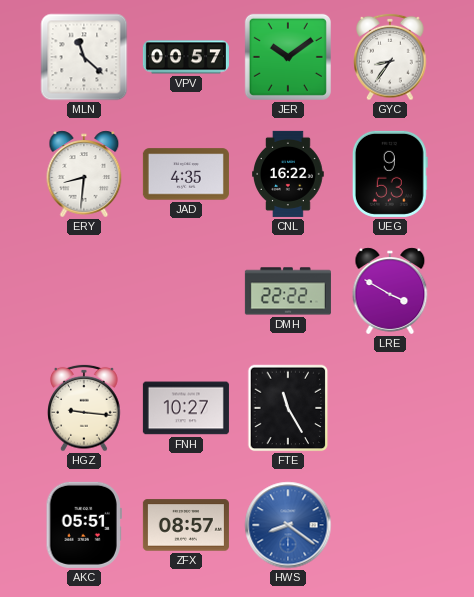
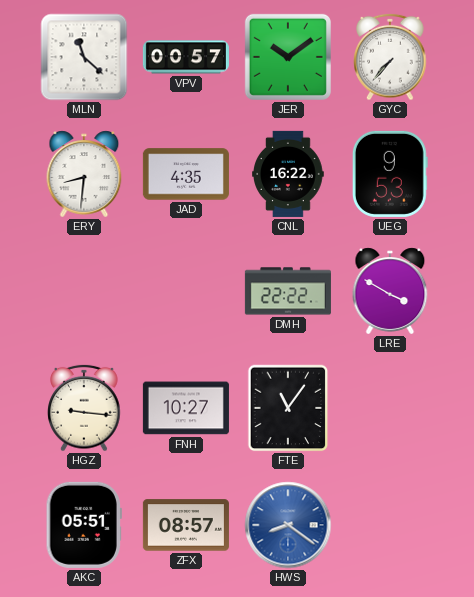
GYC: 8:36 -> 7:37 (390, 57)
FTE: 11:25 -> 11:06 (288, 408)
